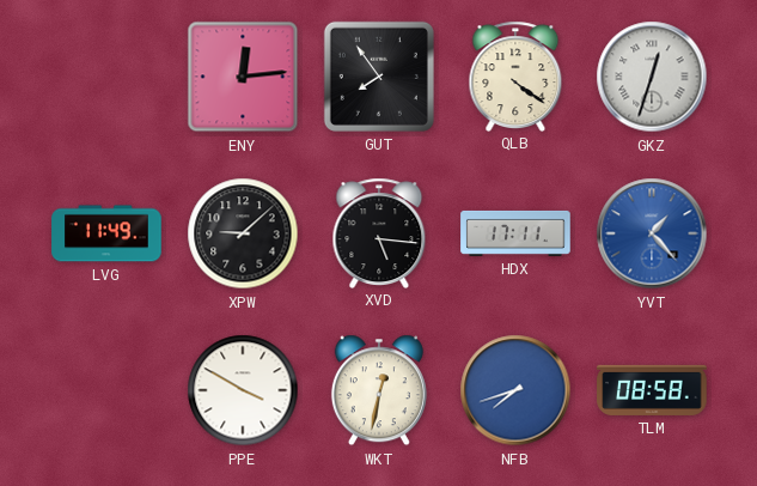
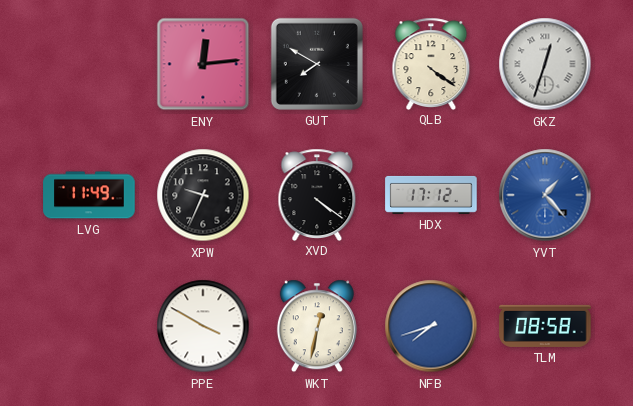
GUT: 7:54 -> 7:50 (317, 64)
XPW: 9:08 -> 9:34 (203, 195)
XVD: 5:16 -> 4:21 (317, 194)
HDX: 17:11 -> 17:12 (431, 195)
